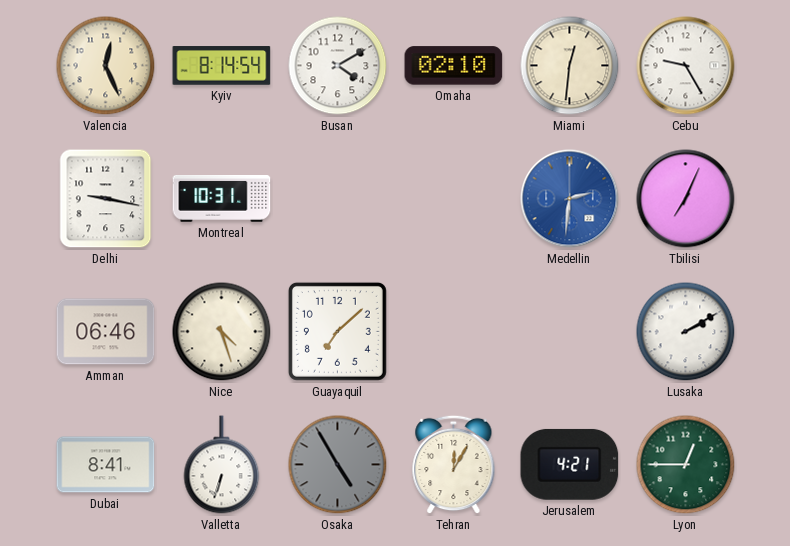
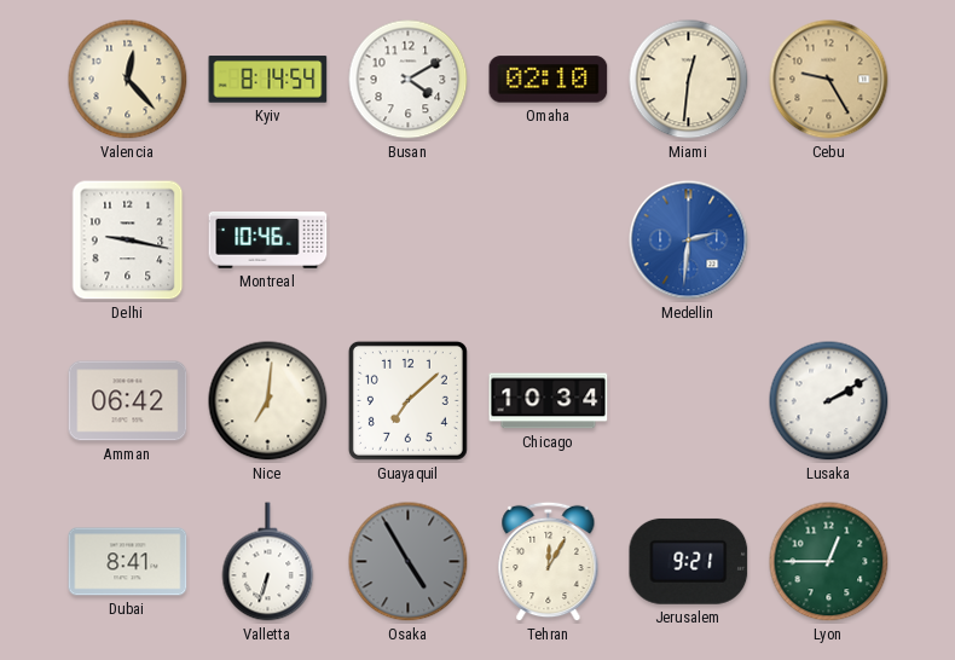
Valencia: 12:26 -> 12:23 (128, 80)
Cebu dial: white -> champagne (829, 80)
Montreal: 10:31 -> 10:46 (268, 241)
Tbilisi: 7:04 -> none (686, 199)
Amman: 06:46 -> 06:42 (128, 401)
Nice: 4:27 -> 7:01 (268, 401)
Chicago: none -> 10:34 (549, 401)
Jerusalem: 4:21 -> 9:21 (689, 561)
